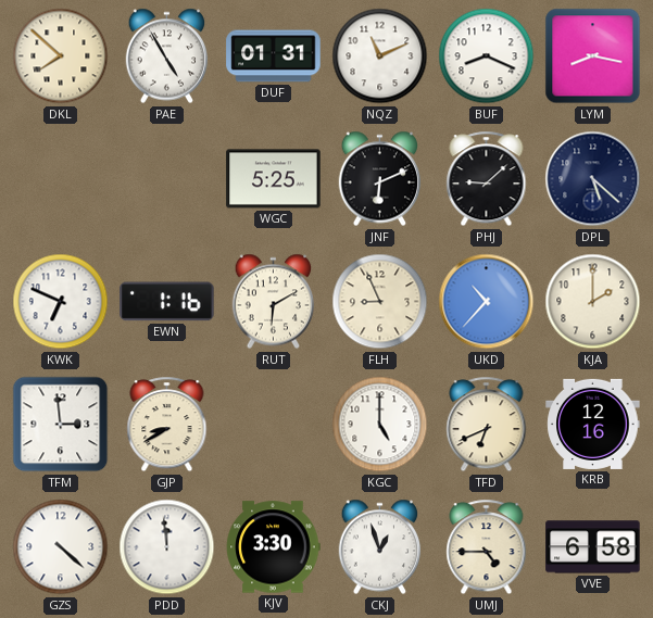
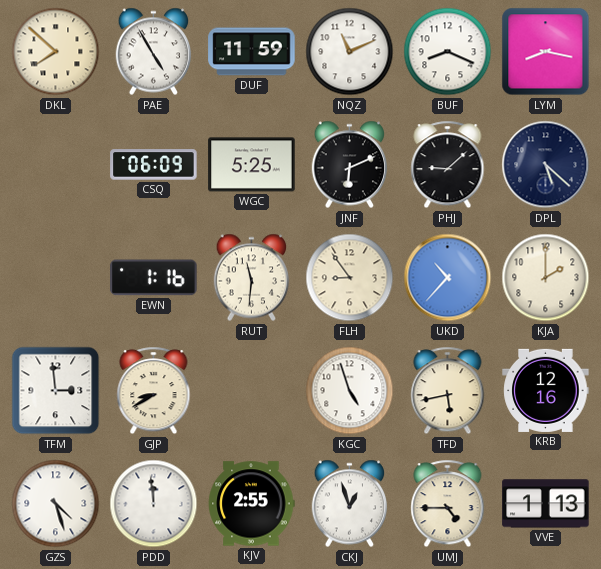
DUF: 01:31 -> 11:59 (252, 52)
CSQ: none -> 06:09 (154, 165)
KWK: 6:49 -> none (61, 302)
RUT: 6:10 -> 11:31 (252, 278)
FLH: 8:56 -> 8:54 (350, 278)
KGC: 5:00 -> 4:57 (350, 391)
TFD: 6:41 -> 5:43 (448, 391)
GZS: 4:22 -> 4:27 (56, 504)
KJV: 3:30 -> 2:55 (251, 504)
VVE: 6:58 -> 1:13 (546, 504)
